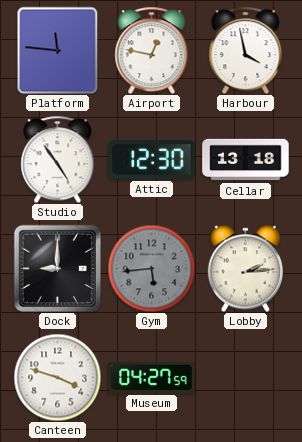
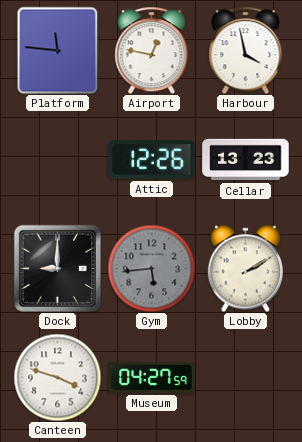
Studio: 4:54 -> none (58, 159)
Attic: 12:30 -> 12:26 (152, 160)
Cellar: 13:18 -> 13:23 (246, 160)
Lobby: 2:14 -> 2:10 (245, 268)
